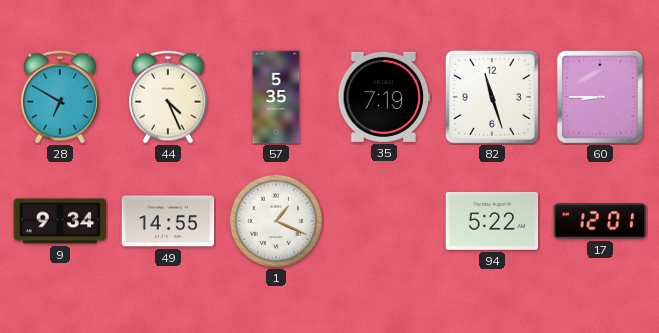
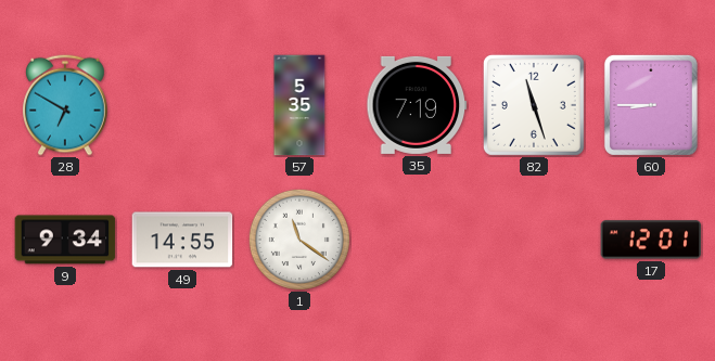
44: 4:26 -> none (169, 97)
1: 1:19 -> 11:21 (299, 240)
94: 5:22 -> none (492, 221)
